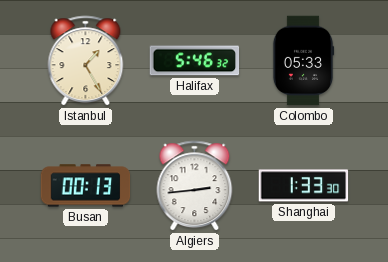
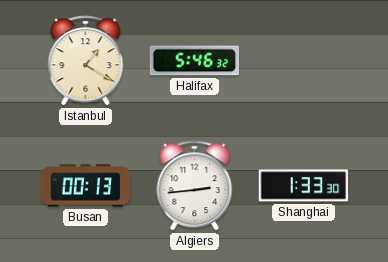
Istanbul: 1:25 -> 1:20 (86, 61)
Colombo: 05:33 -> none (303, 61)
